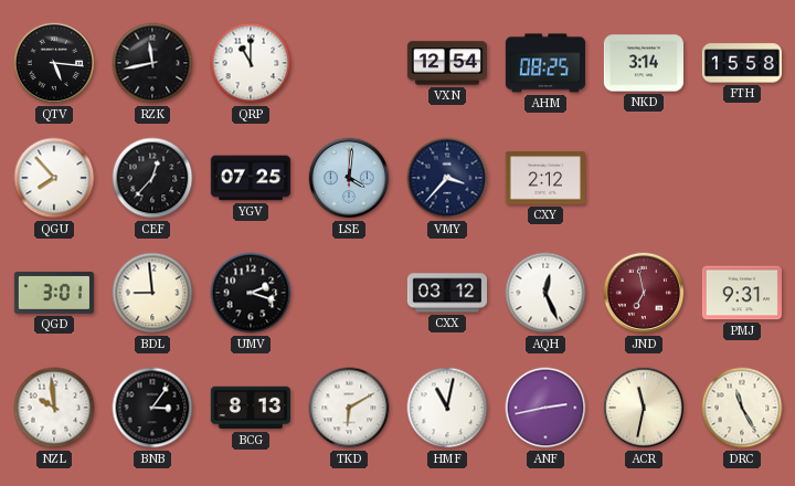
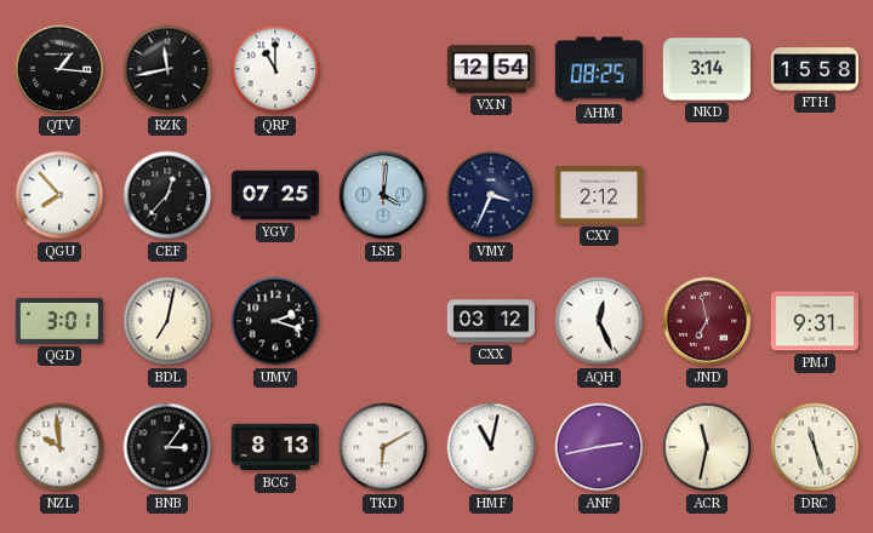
QTV: 5:16 -> 1:16 (59, 69)
VMY: 3:37 -> 3:34 (491, 195)
BDL: 8:59 -> 7:02 (167, 321)
DRC: 11:25 -> 11:27 (815, 447)
